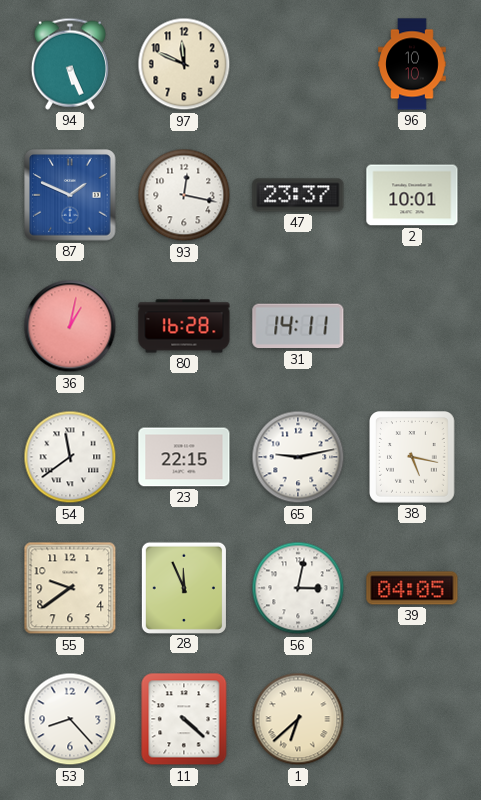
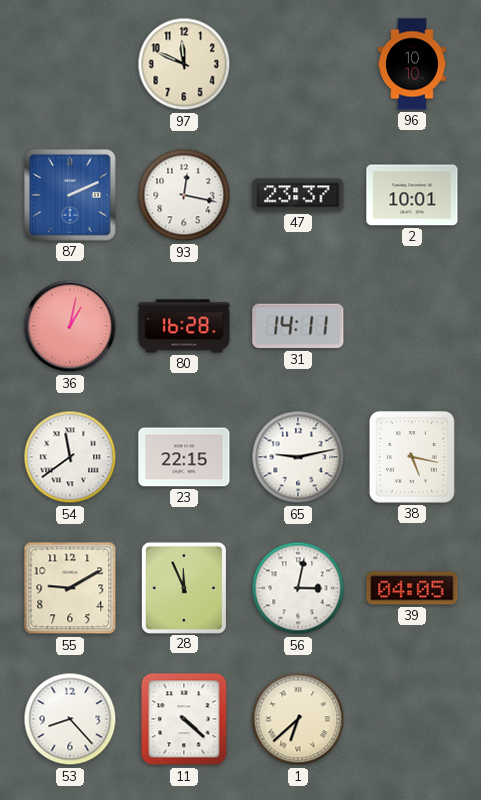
94: 5:26 -> none (70, 64)
87: 1:49 -> 2:11 (70, 195)
55: 9:39 -> 9:10 (70, 588)
